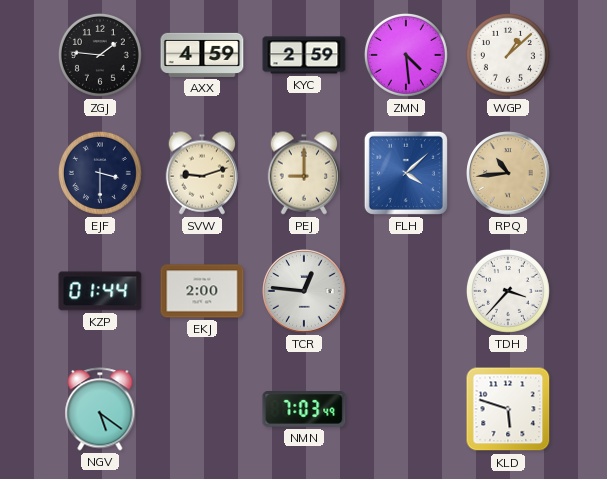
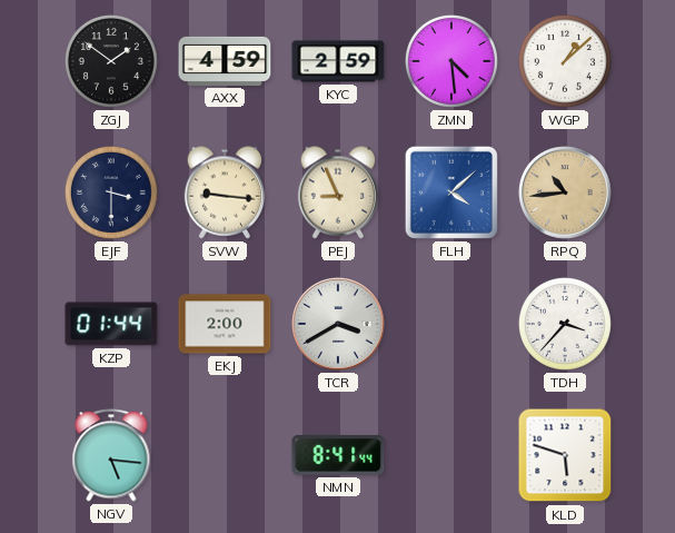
ZGJ: 1:46 -> 1:51 (111, 61)
SVW: 9:12 -> 9:16 (225, 193)
PEJ: 9:00 -> 8:56 (338, 193)
TCR: 12:46 -> 3:40 (338, 324)
NGV: 5:21 -> 5:16 (111, 455)
NMN: 7:03 -> 8:41 (338, 455)
